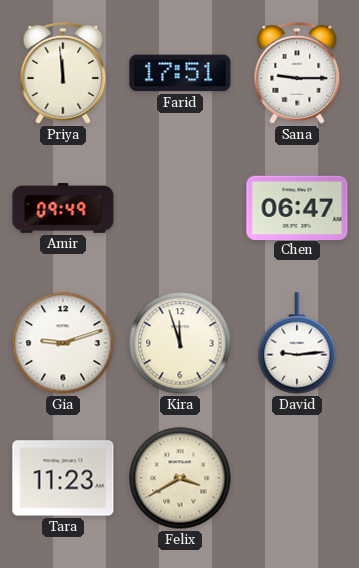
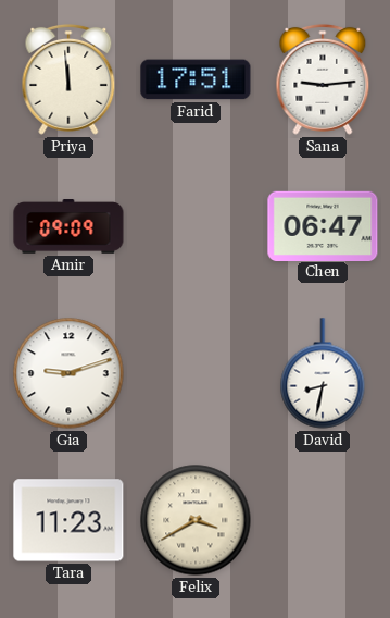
Sana: 9:15 -> 9:14 (323, 79)
Amir: 09:49 -> 09:09 (68, 226)
Kira: 11:57 -> none (180, 343)
David: 9:14 -> 8:32 (323, 373)
